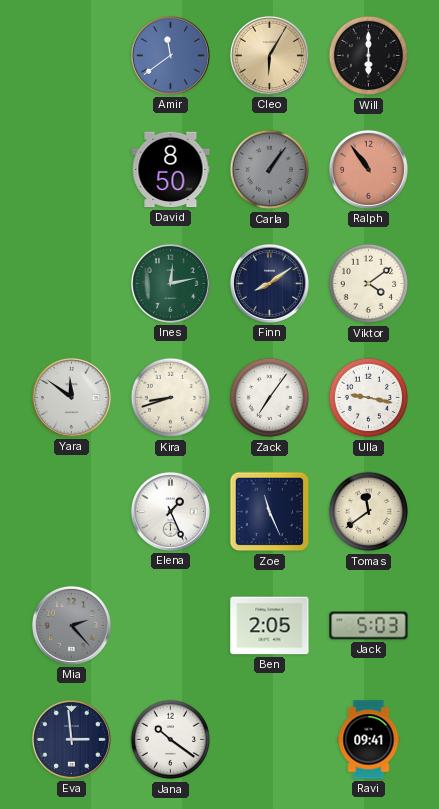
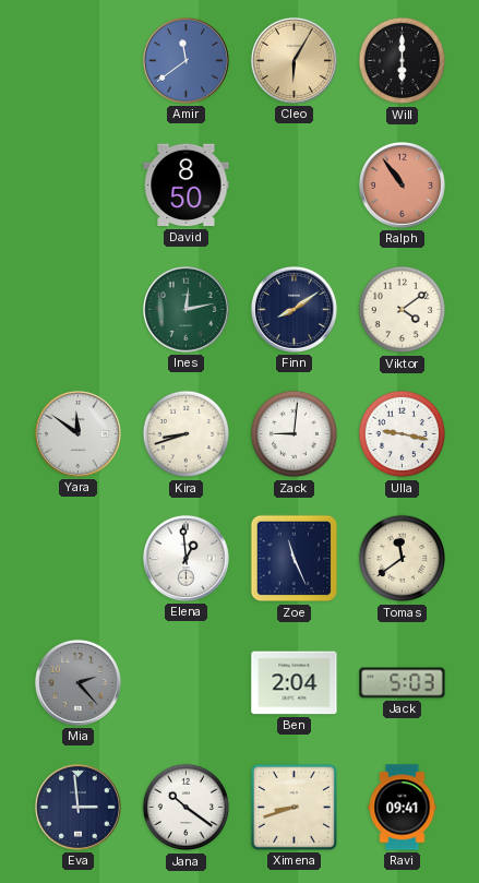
Carla: 1:06 -> none (270, 170)
Zack: 7:06 -> 9:01 (295, 434)
Elena: 1:26 -> 12:59 (185, 558)
Ben: 2:05 -> 2:04 (295, 683)
Ximena: none -> 8:42 (294, 807)
